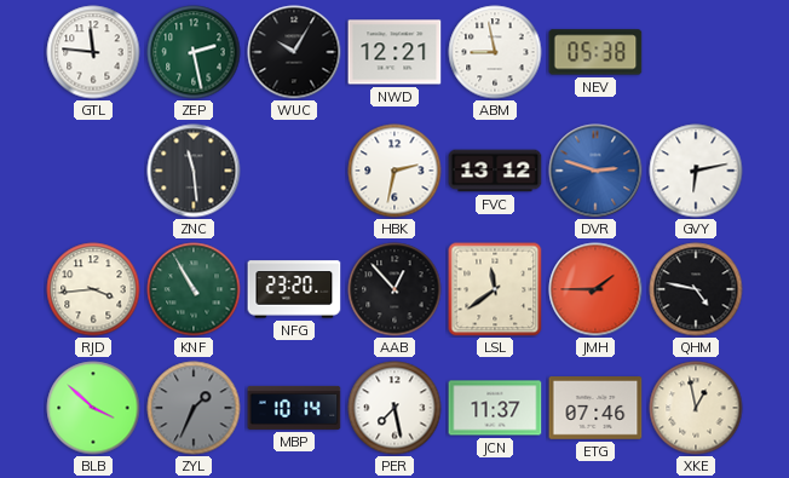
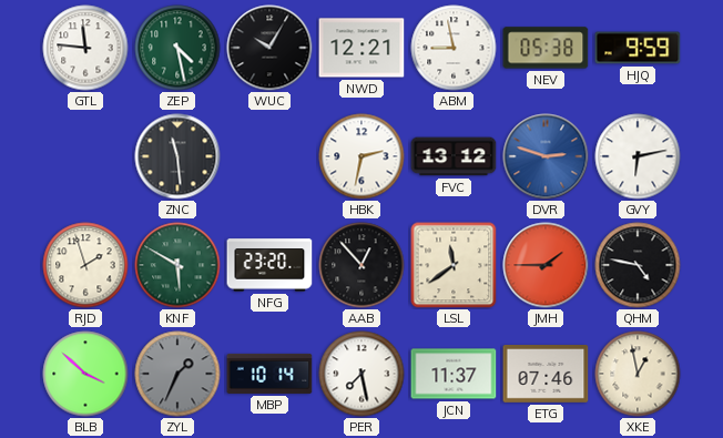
ZEP: 2:28 -> 4:28 (177, 48)
HJQ: none -> 9:59 (638, 48)
RJD: 3:44 -> 1:57 (85, 265)
KNF: 10:55 -> 5:50 (177, 265)
